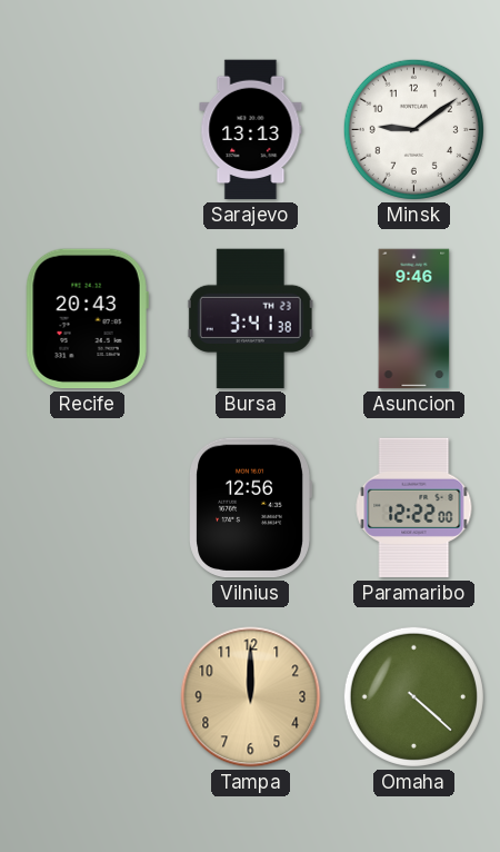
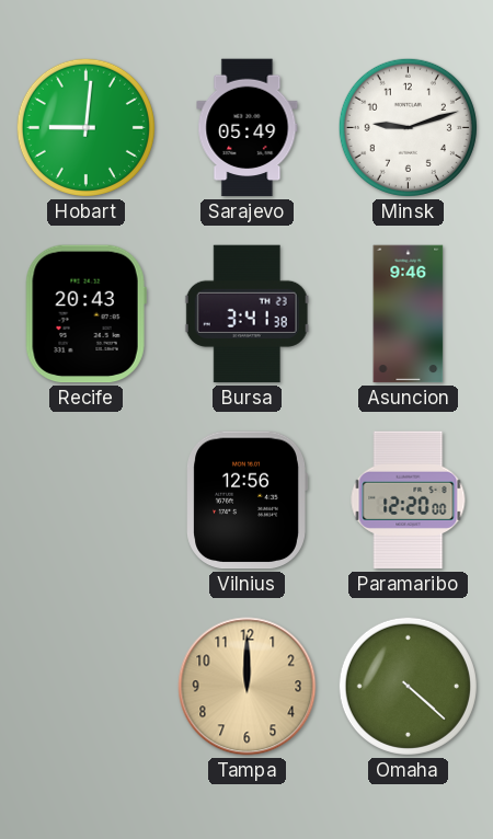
Hobart: none -> 9:01 (85, 127)
Sarajevo: 13:13 -> 05:49 (248, 128)
Minsk: 9:09 -> 9:12 (408, 127)
Paramaribo: 12:22 -> 12:20 (409, 501)
